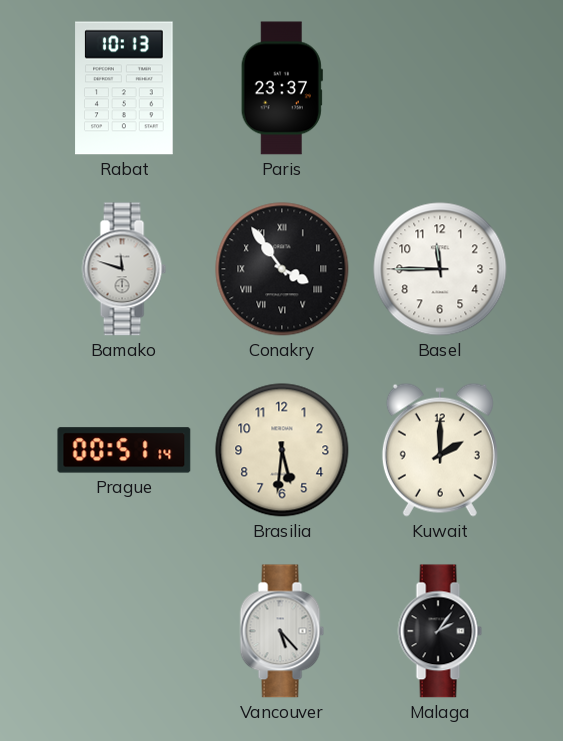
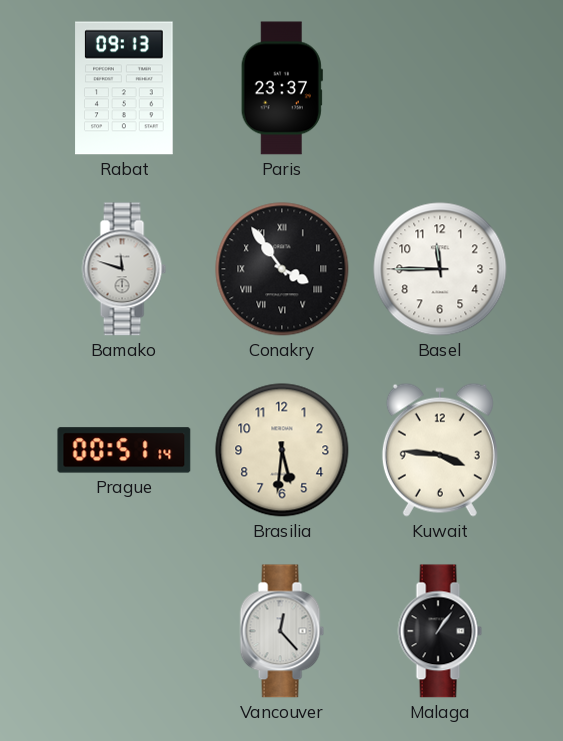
Rabat: 10:13 -> 09:13 (124, 88)
Kuwait: 2:00 -> 3:46 (440, 450)
Vancouver: 5:23 -> 12:23 (282, 631)
Malaga: 2:06 -> 1:06 (440, 631)
